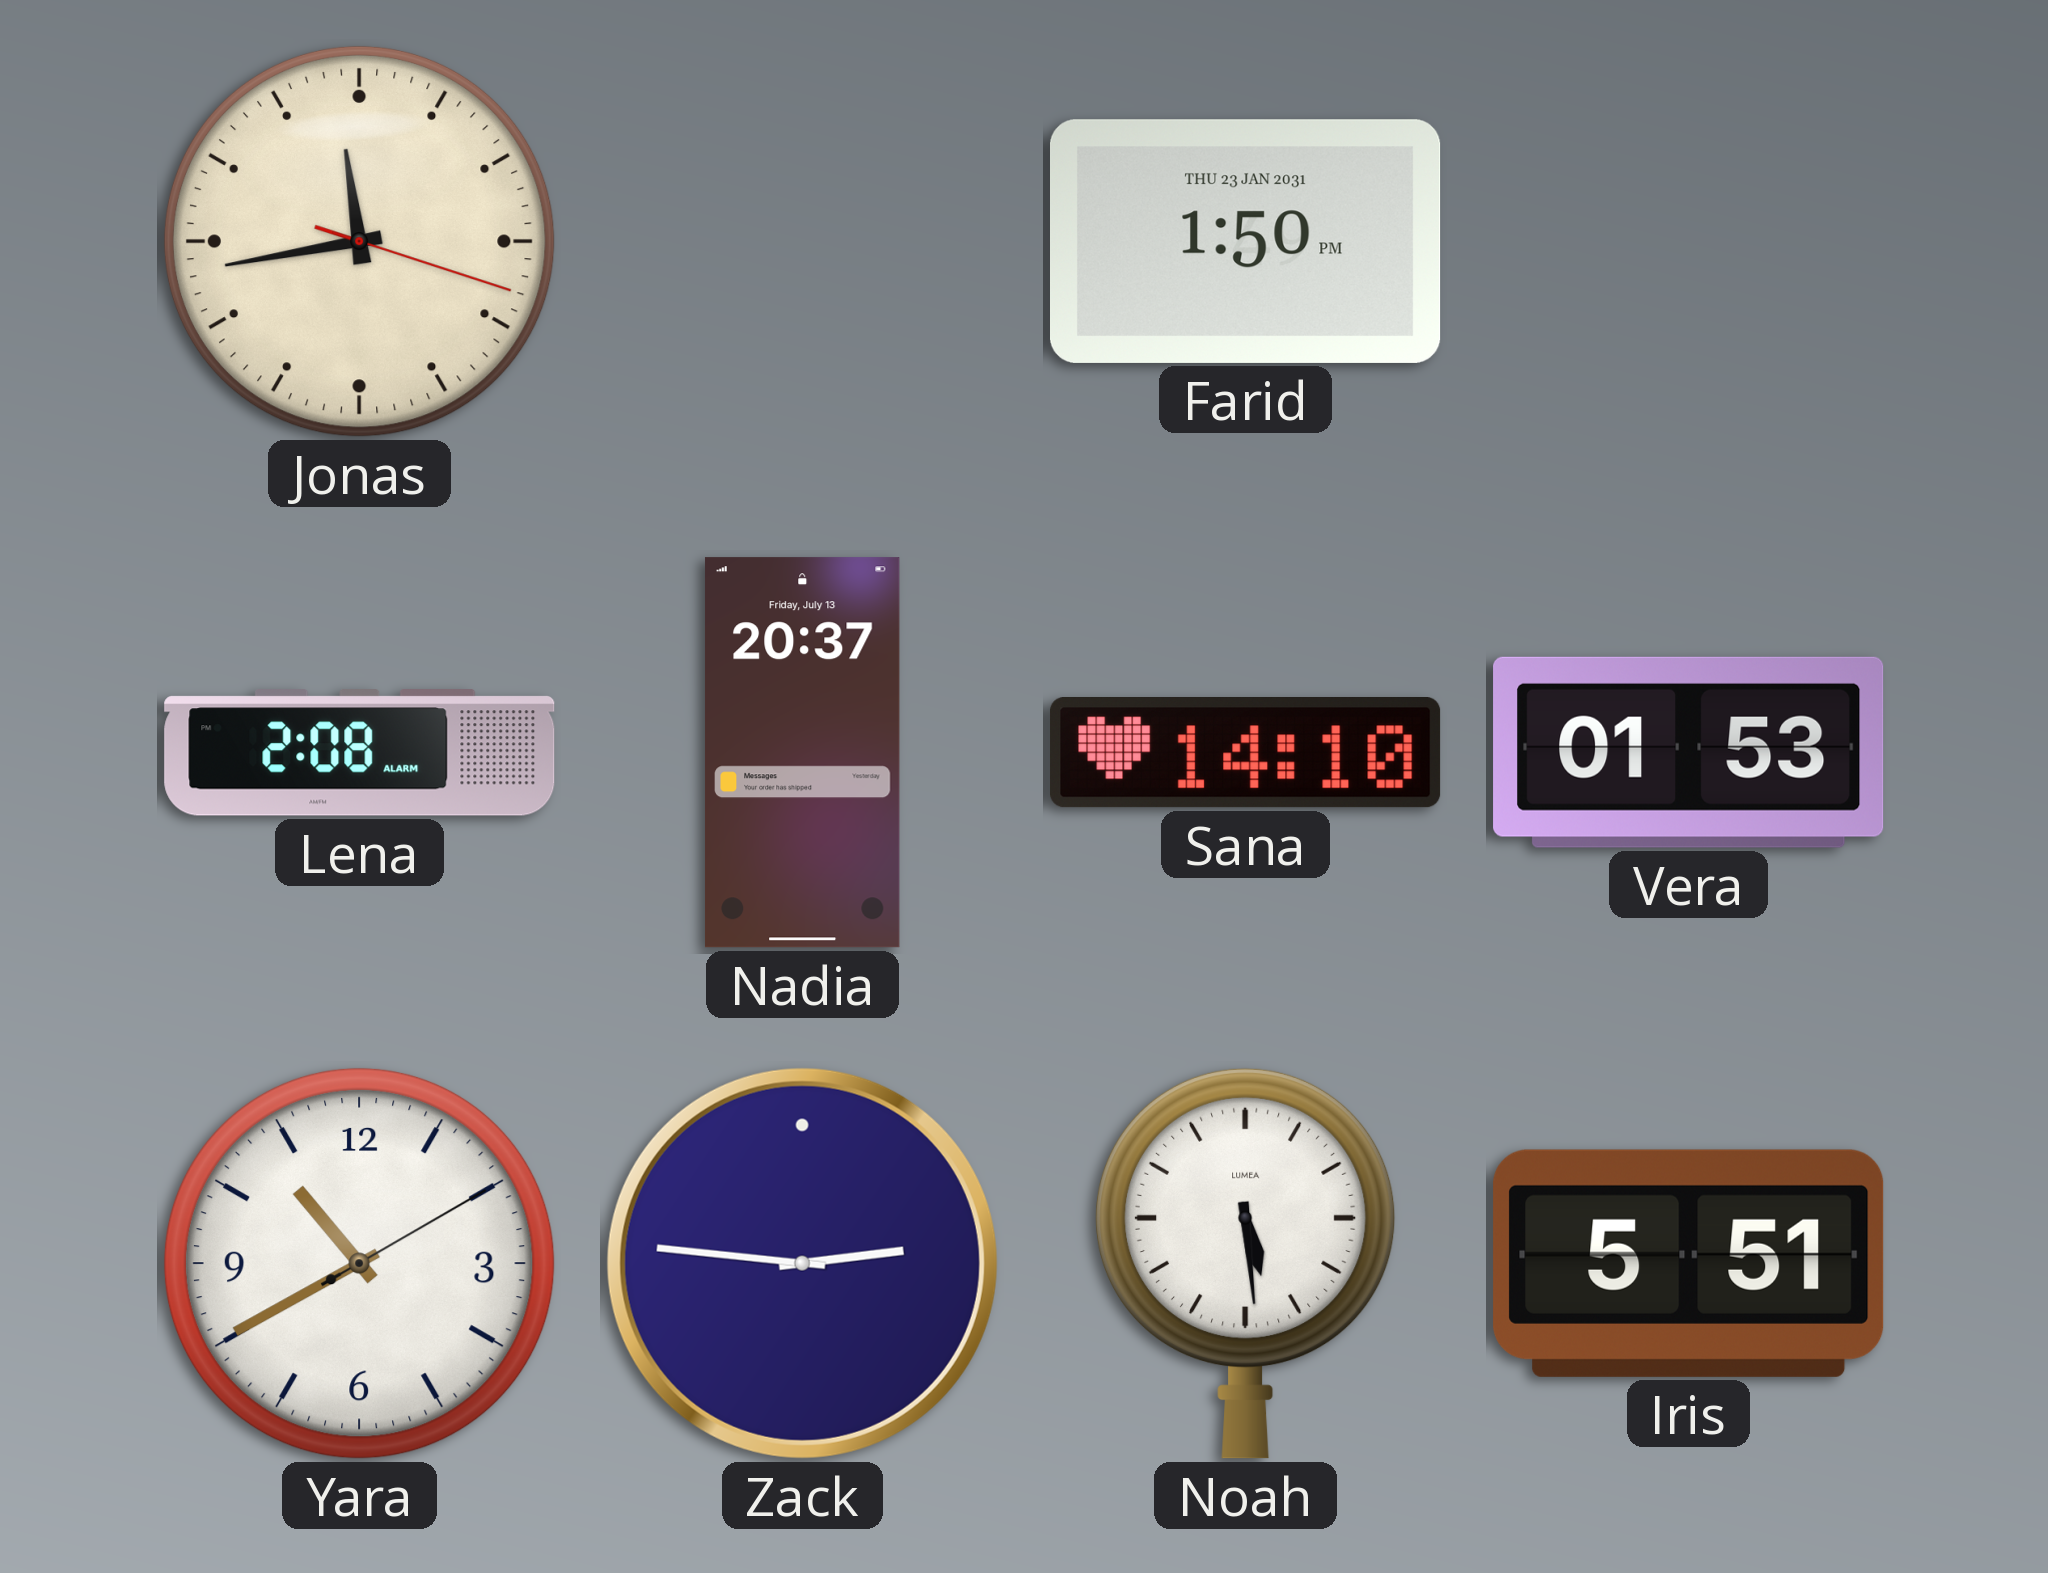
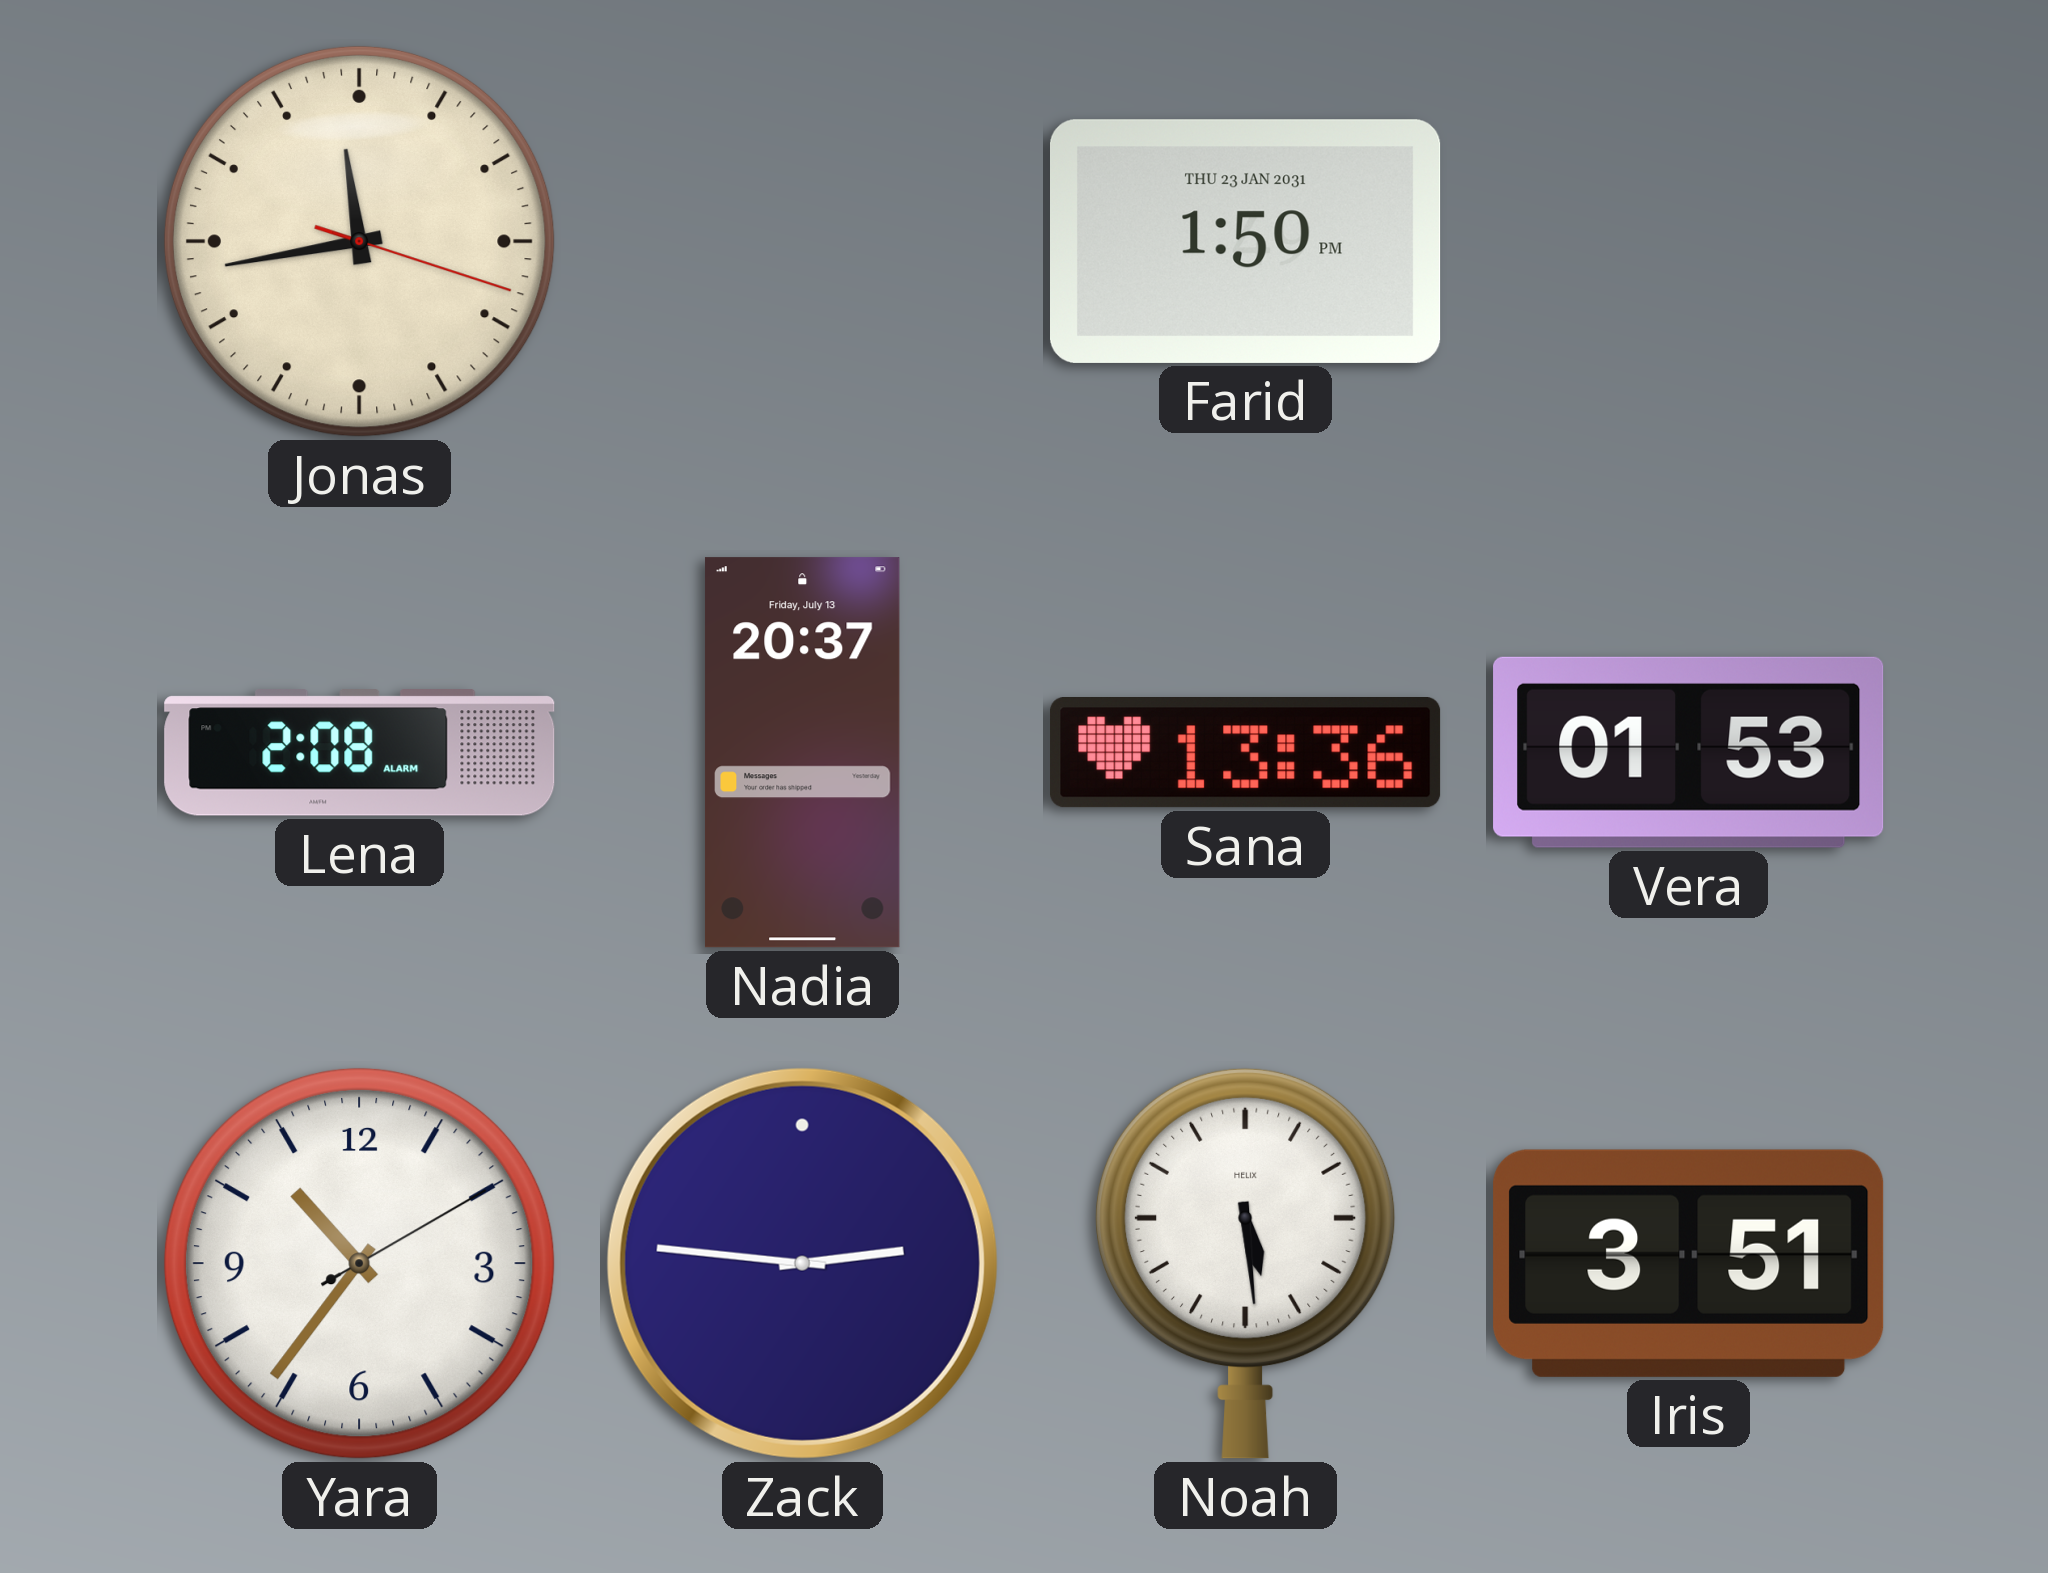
Sana: 14:10 -> 13:36 (1246, 753)
Yara: 10:40 -> 10:36 (359, 1263)
Noah brand: LUMEA -> HELIX (1245, 1263)
Iris: 5:51 -> 3:51 (1689, 1263)
